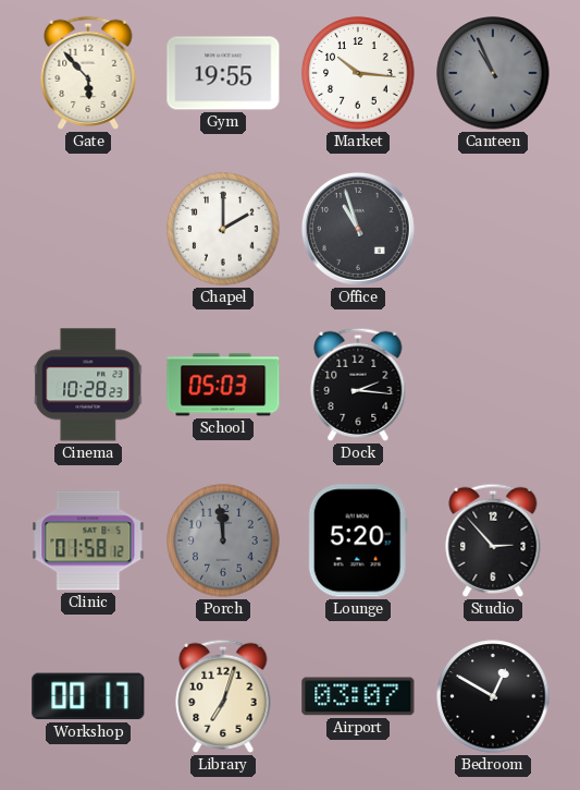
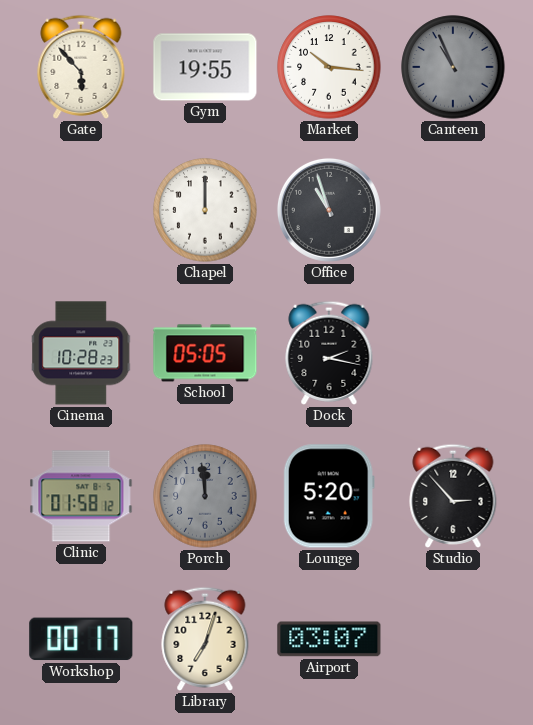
Chapel: 2:00 -> 12:00 (205, 210)
School: 05:03 -> 05:05 (205, 353)
Dock: 2:16 -> 2:17 (329, 353)
Bedroom: 12:50 -> none (493, 696)
